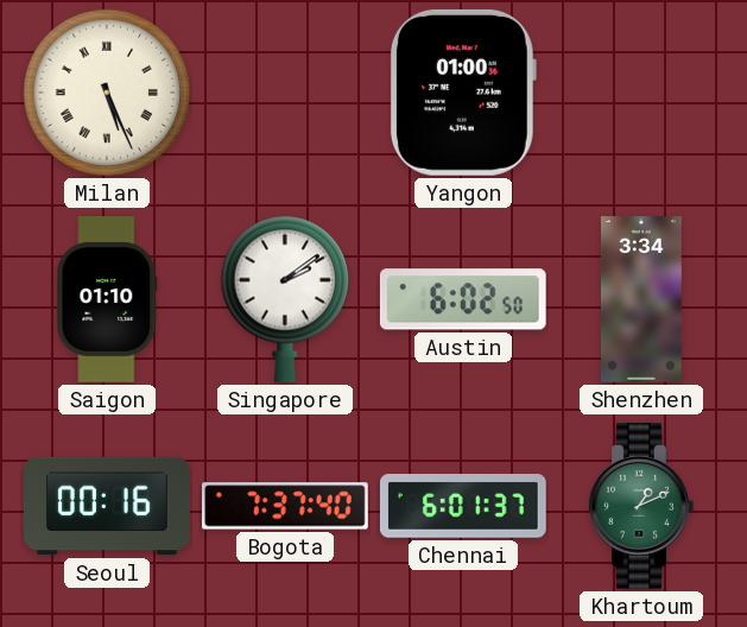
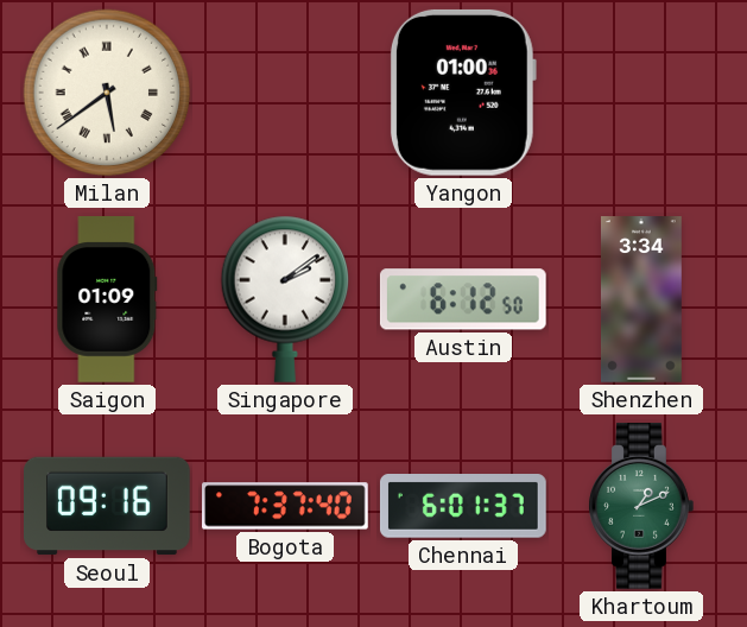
Milan: 5:26 -> 5:39 (107, 93)
Saigon: 01:10 -> 01:09 (107, 300)
Austin: 6:02 -> 6:12 (463, 299)
Seoul: 00:16 -> 09:16 (108, 506)
